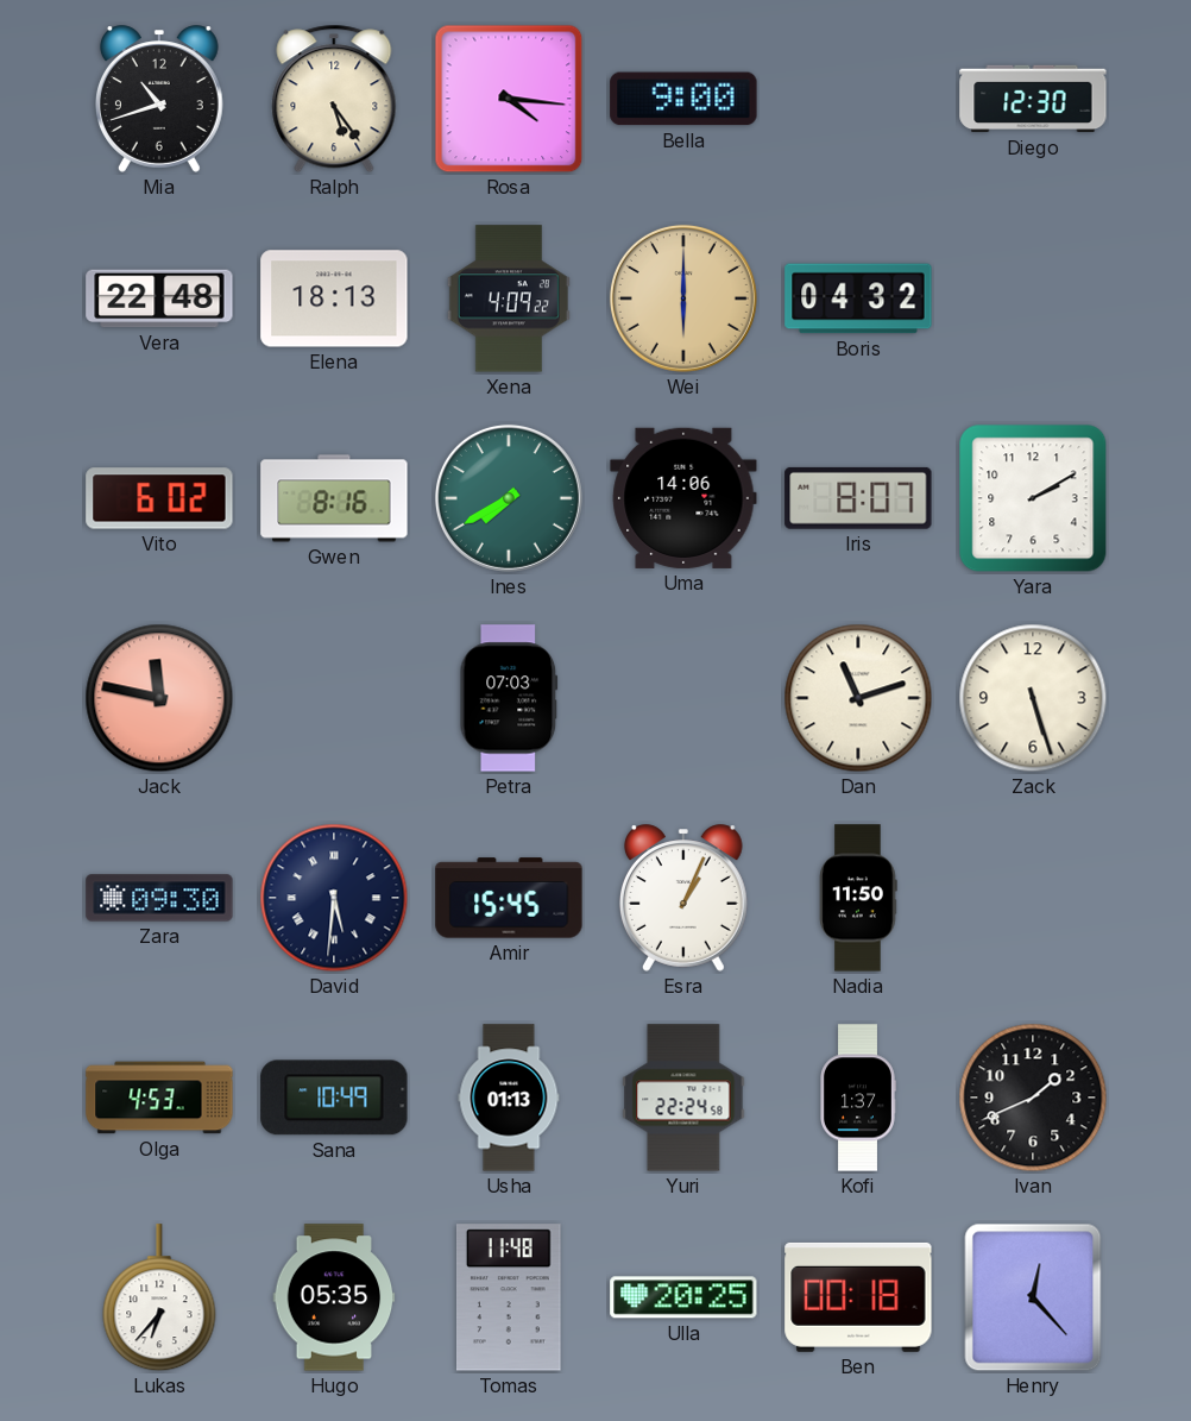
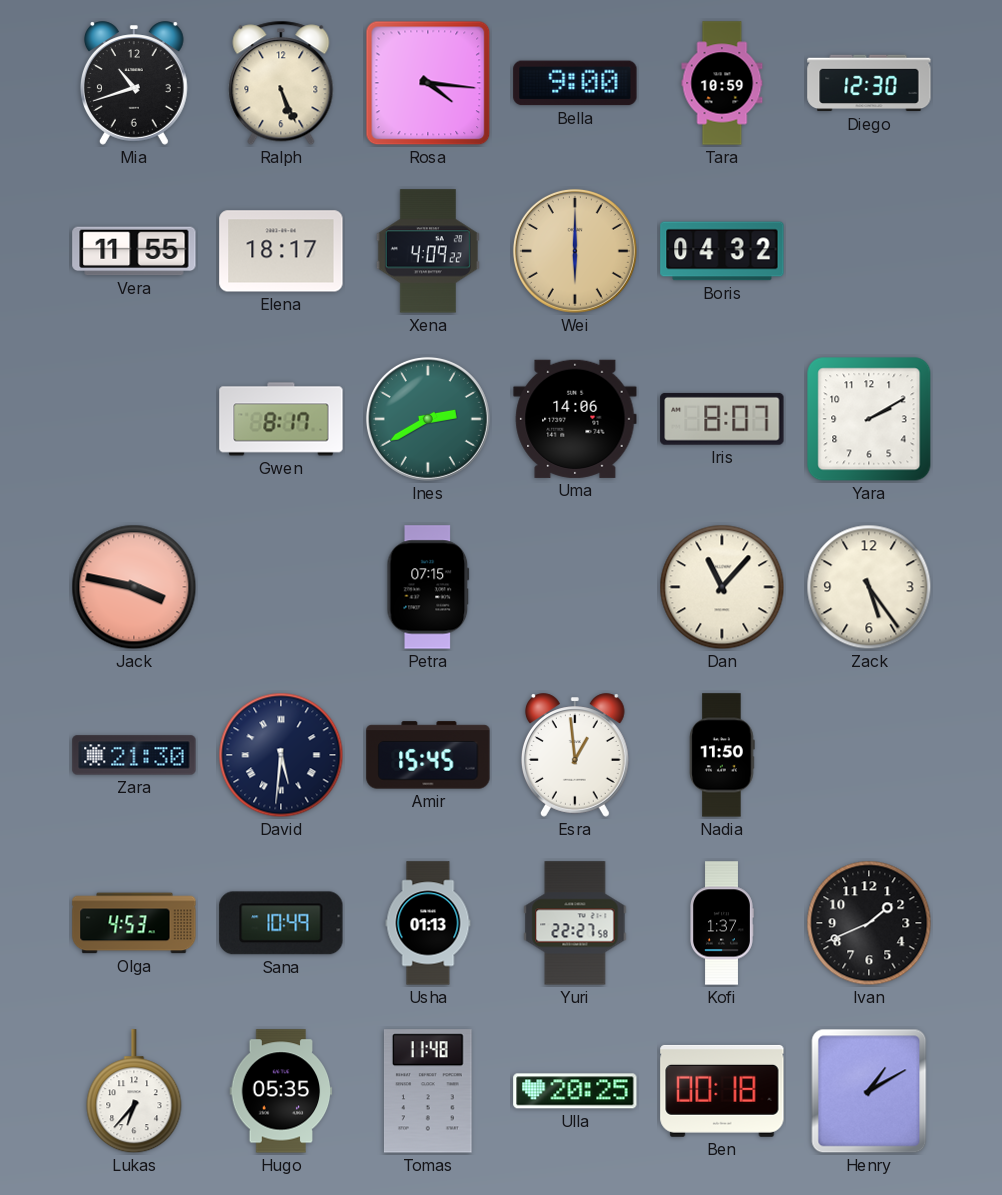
Ralph: 5:24 -> 5:26 (281, 83)
Tara: none -> 10:59 (722, 83)
Vera: 22:48 -> 11:55 (134, 251)
Elena: 18:13 -> 18:17 (281, 251)
Vito: 6:02 -> none (159, 498)
Gwen: 8:16 -> 8:17 (281, 419)
Ines: 7:40 -> 2:40 (428, 419)
Jack: 11:47 -> 3:47 (134, 587)
Petra: 07:03 -> 07:15 (428, 587)
Dan: 11:12 -> 11:07 (722, 587)
Zack: 5:27 -> 5:24 (869, 587)
Zara: 09:30 -> 21:30 (134, 755)
Esra: 1:04 -> 12:59 (575, 755)
Yuri: 22:24 -> 22:27 (575, 923)
Henry: 12:23 -> 1:10 (869, 1091)
